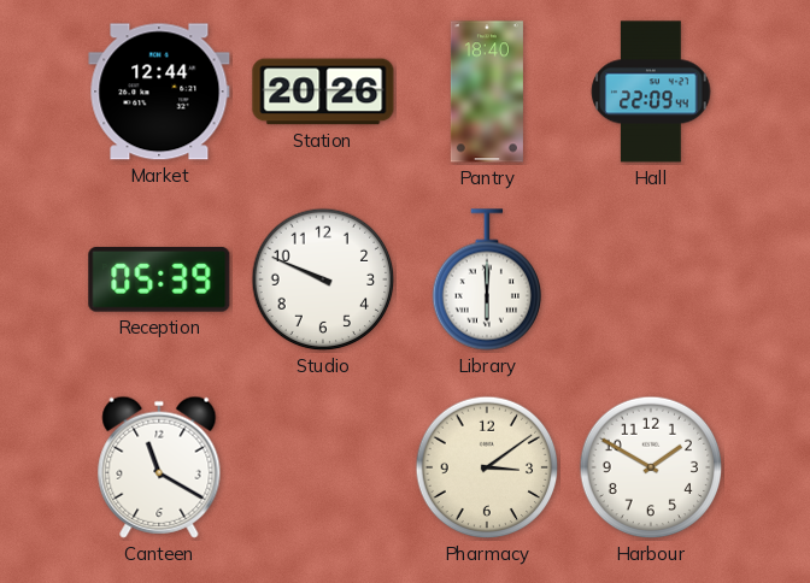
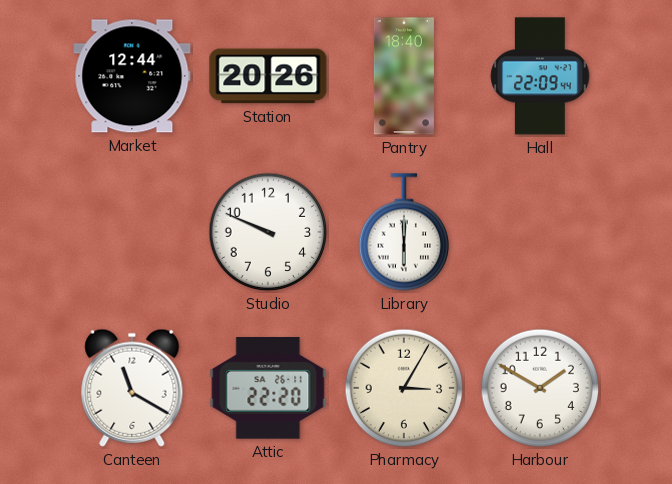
Reception: 05:39 -> none (159, 279)
Attic: none -> 22:20 (268, 388)
Pharmacy: 3:09 -> 3:05 (404, 388)
